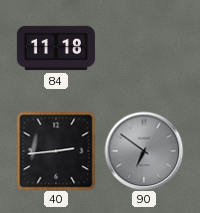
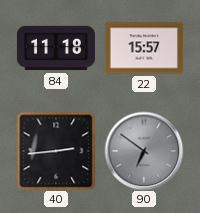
22: none -> 15:57 (144, 48)
